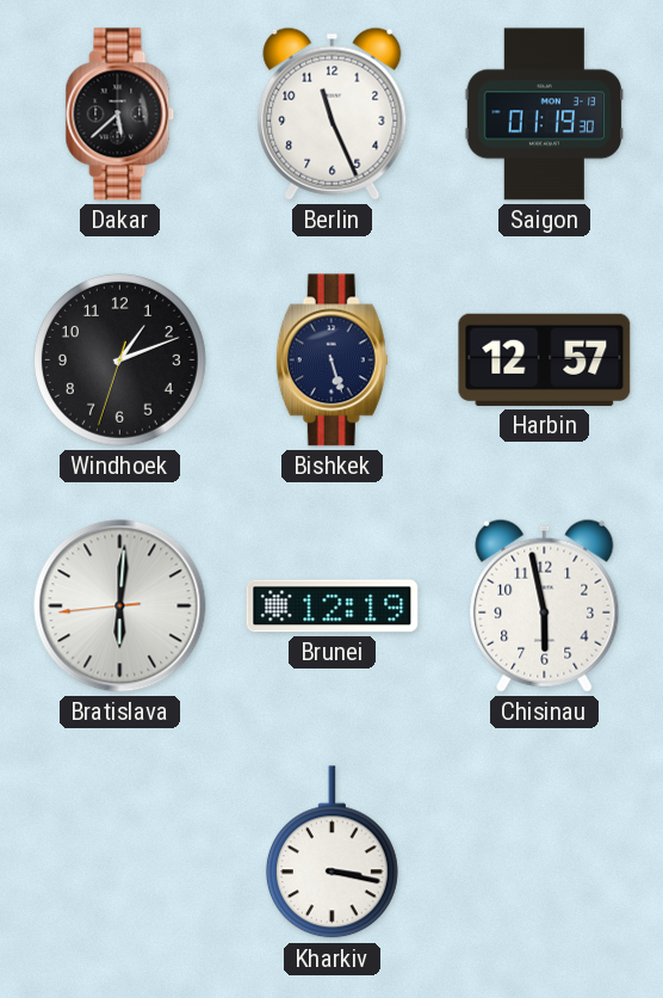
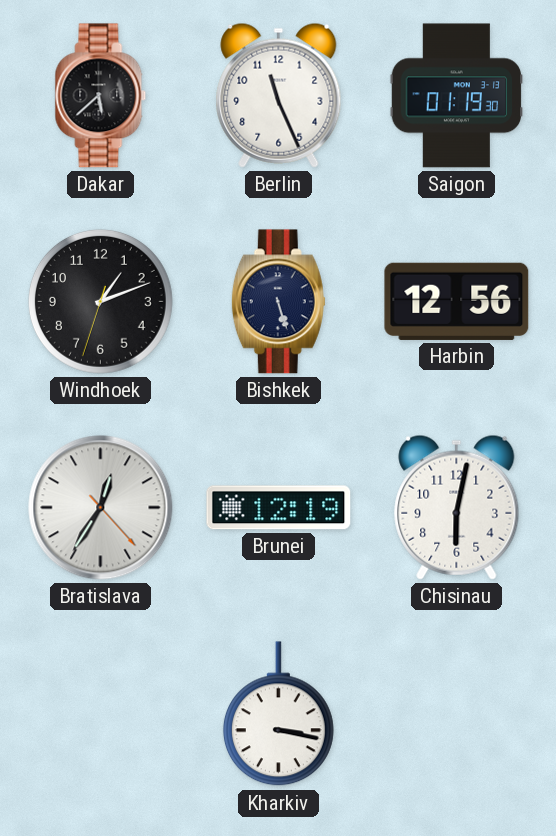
Harbin: 12:57 -> 12:56 (457, 301)
Bratislava: 6:00 -> 12:35 (101, 508)
Chisinau: 5:58 -> 6:02 (457, 507)
